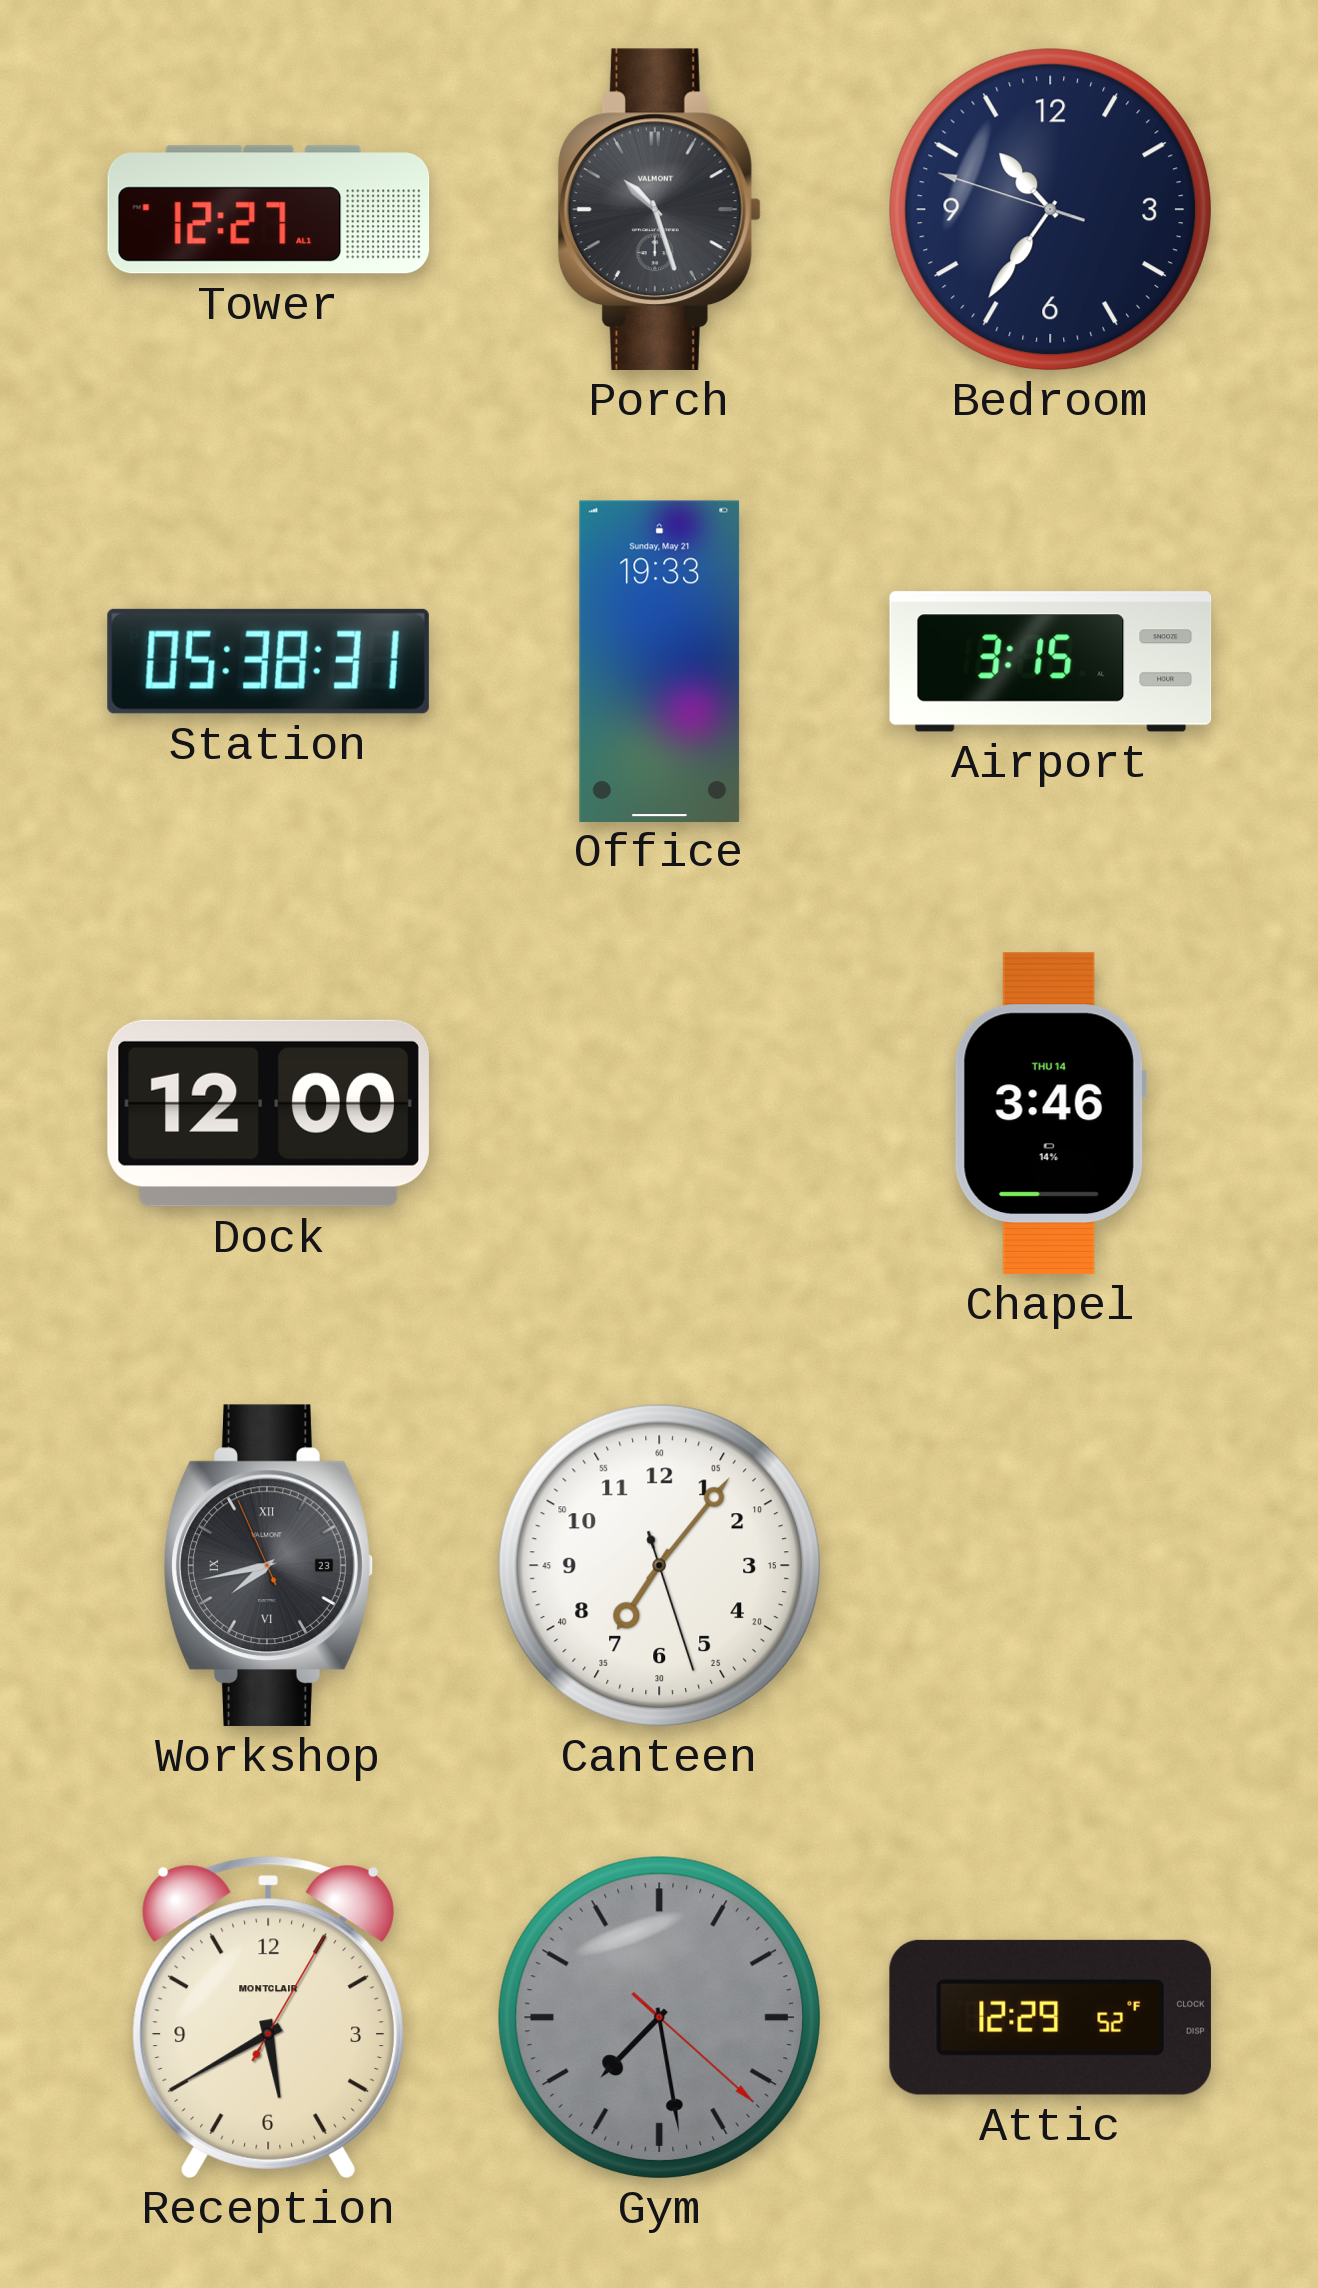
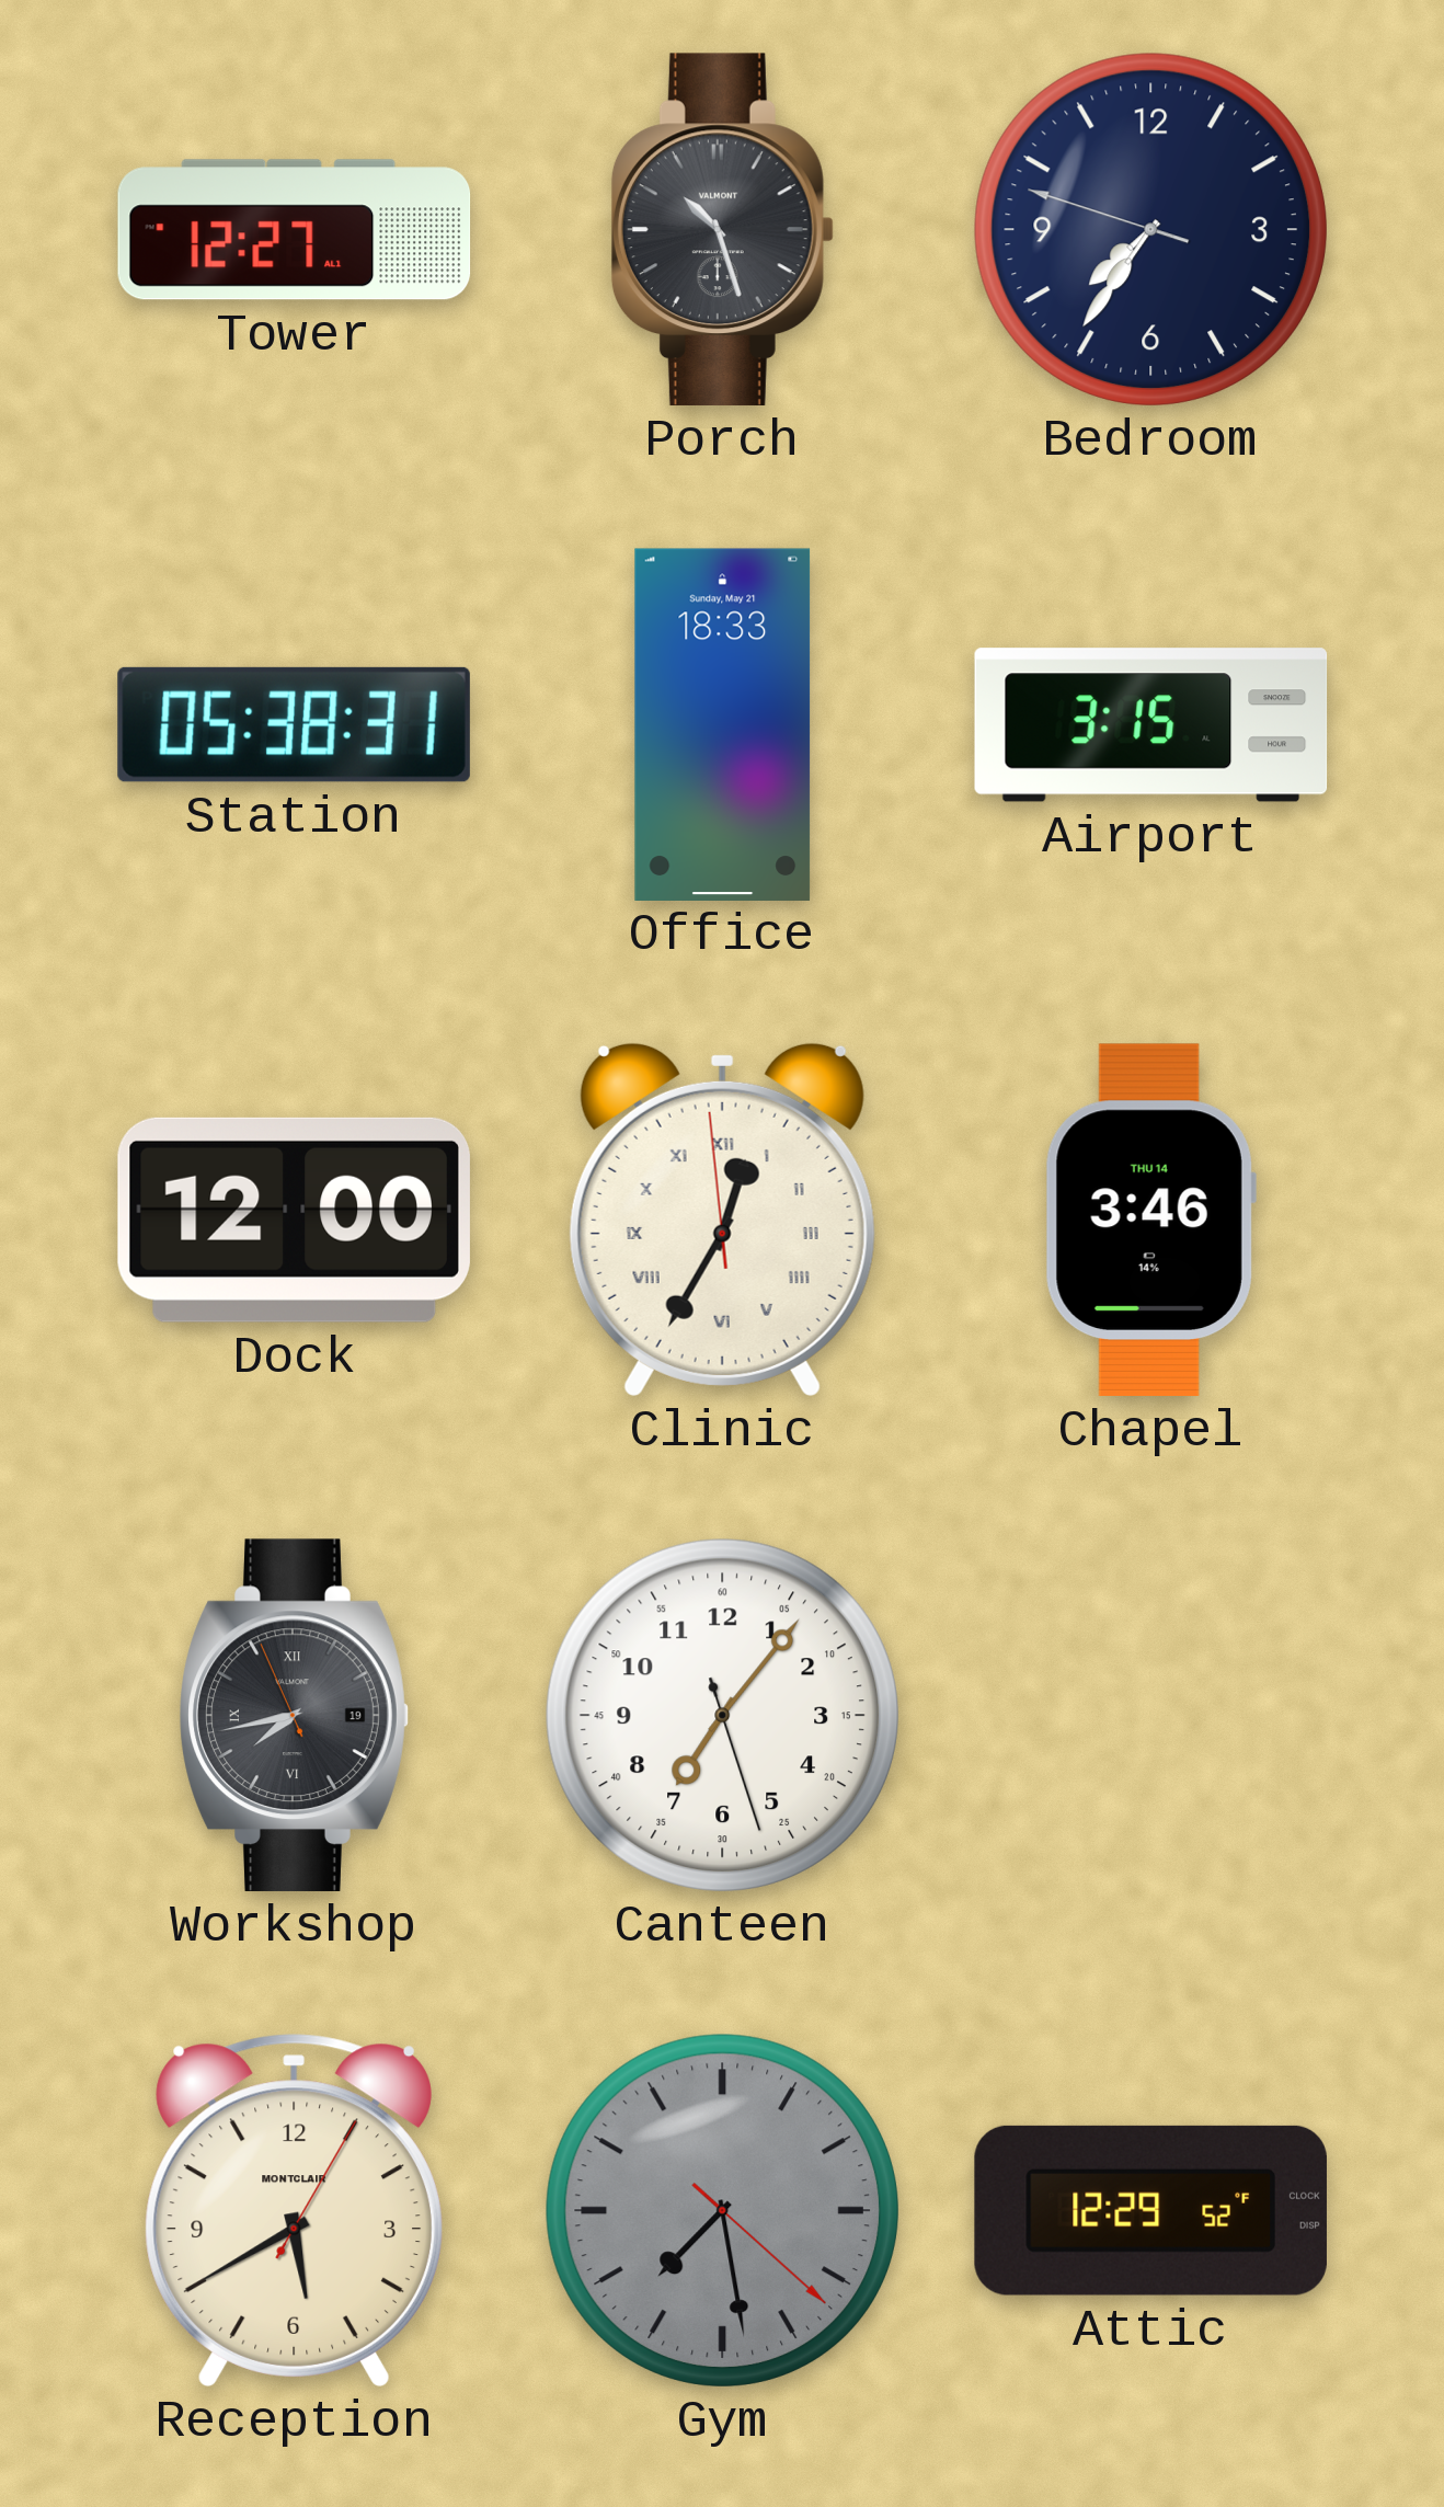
Bedroom: 10:35 -> 7:35 (1150, 229)
Office: 19:33 -> 18:33 (723, 724)
Clinic: none -> 12:34 (722, 1220)
Workshop date: 23 -> 19 (294, 1715)
